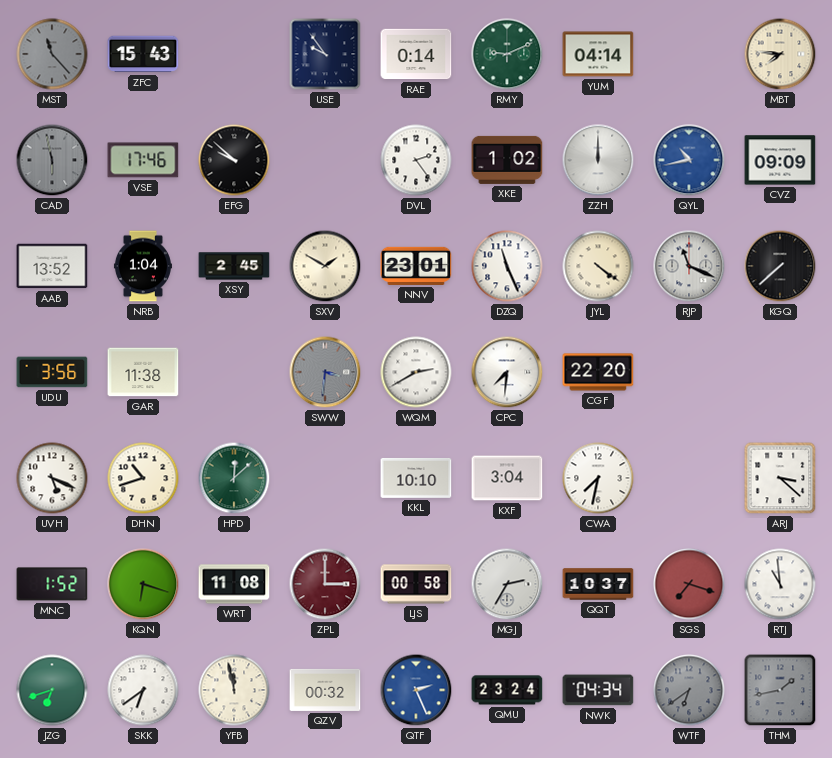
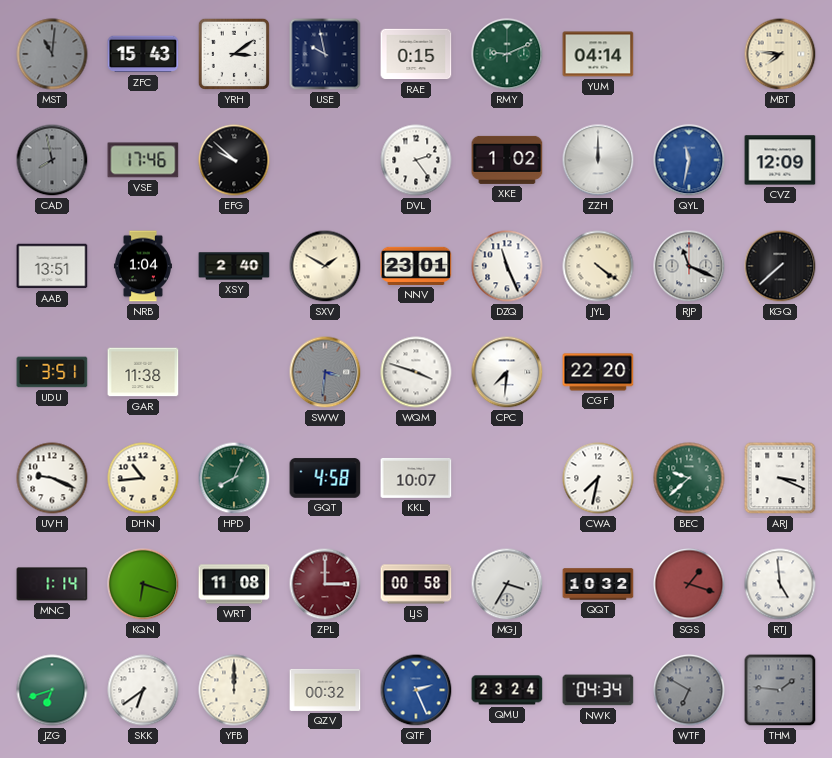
MST: 11:23 -> 11:01 (52, 54)
YRH: none -> 3:09 (234, 54)
USE: 9:54 -> 9:58 (325, 54)
RAE: 0:14 -> 0:15 (416, 54)
CAD: 5:58 -> 7:58 (52, 160)
QYL: 10:43 -> 11:32 (689, 160)
CVZ: 09:09 -> 12:09 (780, 160)
AAB: 13:52 -> 13:51 (52, 266)
XSY: 2:45 -> 2:40 (234, 266)
UDU: 3:56 -> 3:51 (52, 372)
WQM: 2:40 -> 3:48 (416, 372)
UVH: 5:19 -> 9:19 (52, 478)
DHN: 10:42 -> 10:44 (143, 478)
HPD: 12:08 -> 8:04 (234, 478)
GQT: none -> 4:58 (325, 478)
KKL: 10:10 -> 10:07 (416, 478)
KXF: 3:04 -> none (507, 478)
BEC: none -> 9:38 (689, 478)
ARJ: 3:22 -> 3:19 (780, 478)
MNC: 1:52 -> 1:14 (52, 584)
MGJ: 2:35 -> 3:35 (507, 584)
QQT: 10:37 -> 10:32 (598, 584)
SGS: 7:18 -> 1:18 (689, 584)
RTJ: 10:59 -> 4:59 (780, 584)
YFB: 11:58 -> 12:00 (234, 690)
WTF: 6:39 -> 6:50 (689, 690)
THM: 1:43 -> 1:46 (780, 690)
